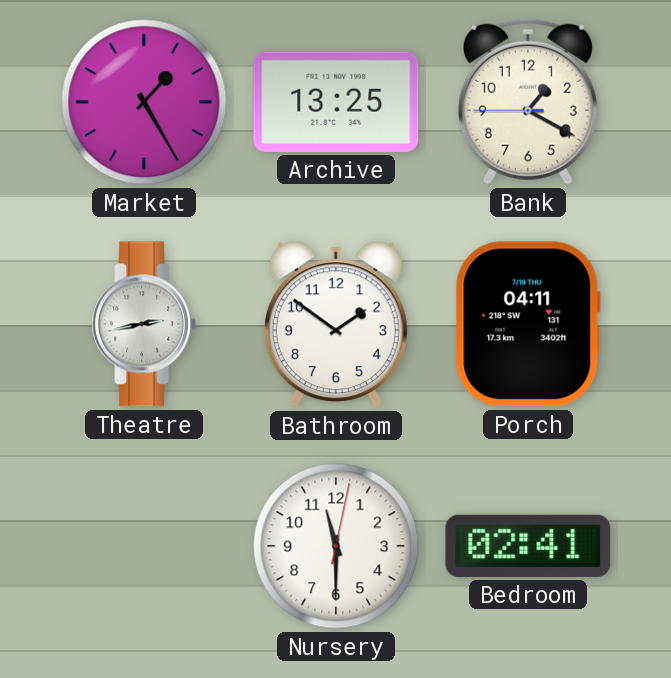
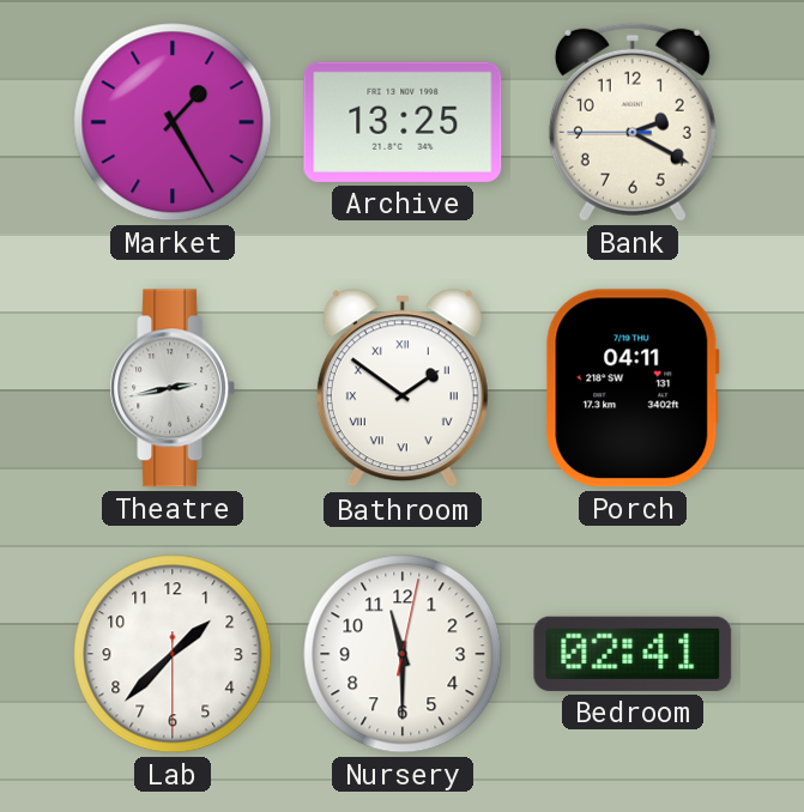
Bank: 1:19 -> 2:19 (633, 122)
Bathroom numerals: Arabic -> Roman (403, 389)
Lab: none -> 1:37 (173, 654)
